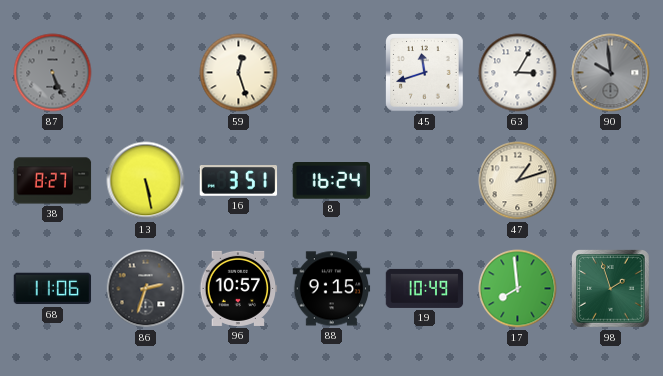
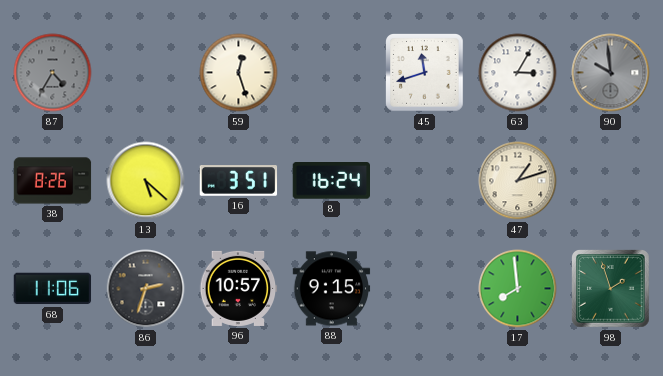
87: 5:26 -> 4:35 (53, 73)
38: 8:27 -> 8:26 (53, 181)
13: 5:28 -> 5:22 (146, 181)
19: 10:49 -> none (425, 288)
